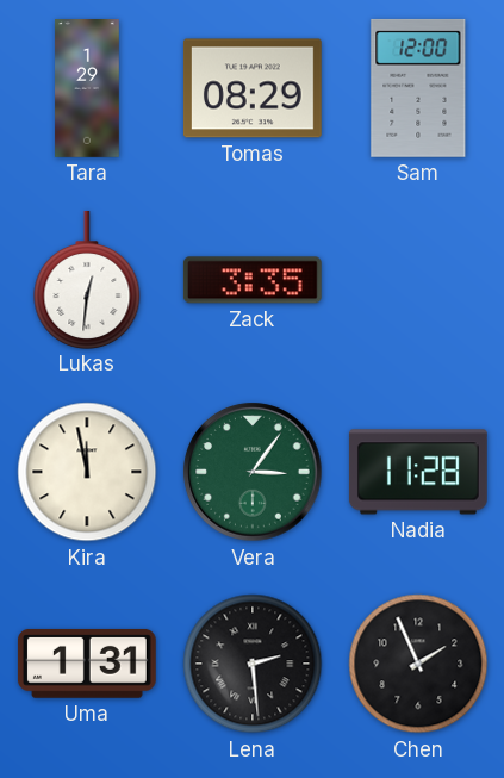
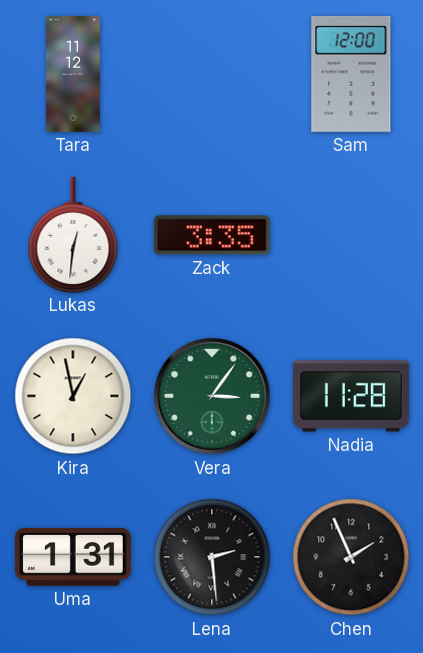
Tara: 1:29 -> 11:12 (73, 75)
Tomas: 08:29 -> none (253, 88)
Kira: 11:58 -> 12:58 (73, 396)
